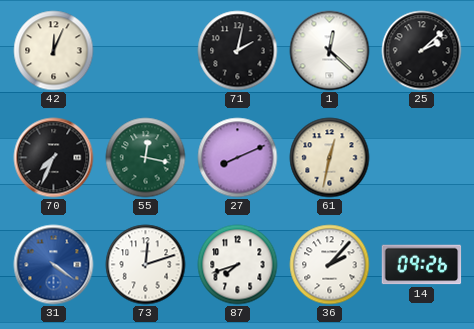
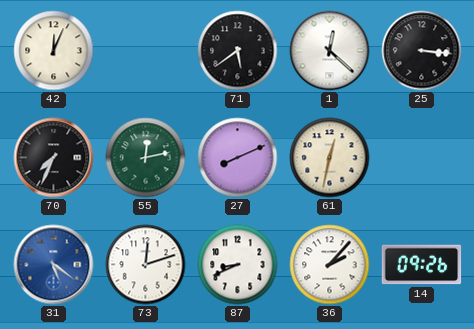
71: 2:02 -> 5:39 (238, 51)
25: 2:08 -> 3:16 (422, 51)
55: 12:17 -> 12:13 (146, 158)
31: 4:21 -> 5:21 (54, 265)
87: 7:42 -> 8:41 (238, 265)
